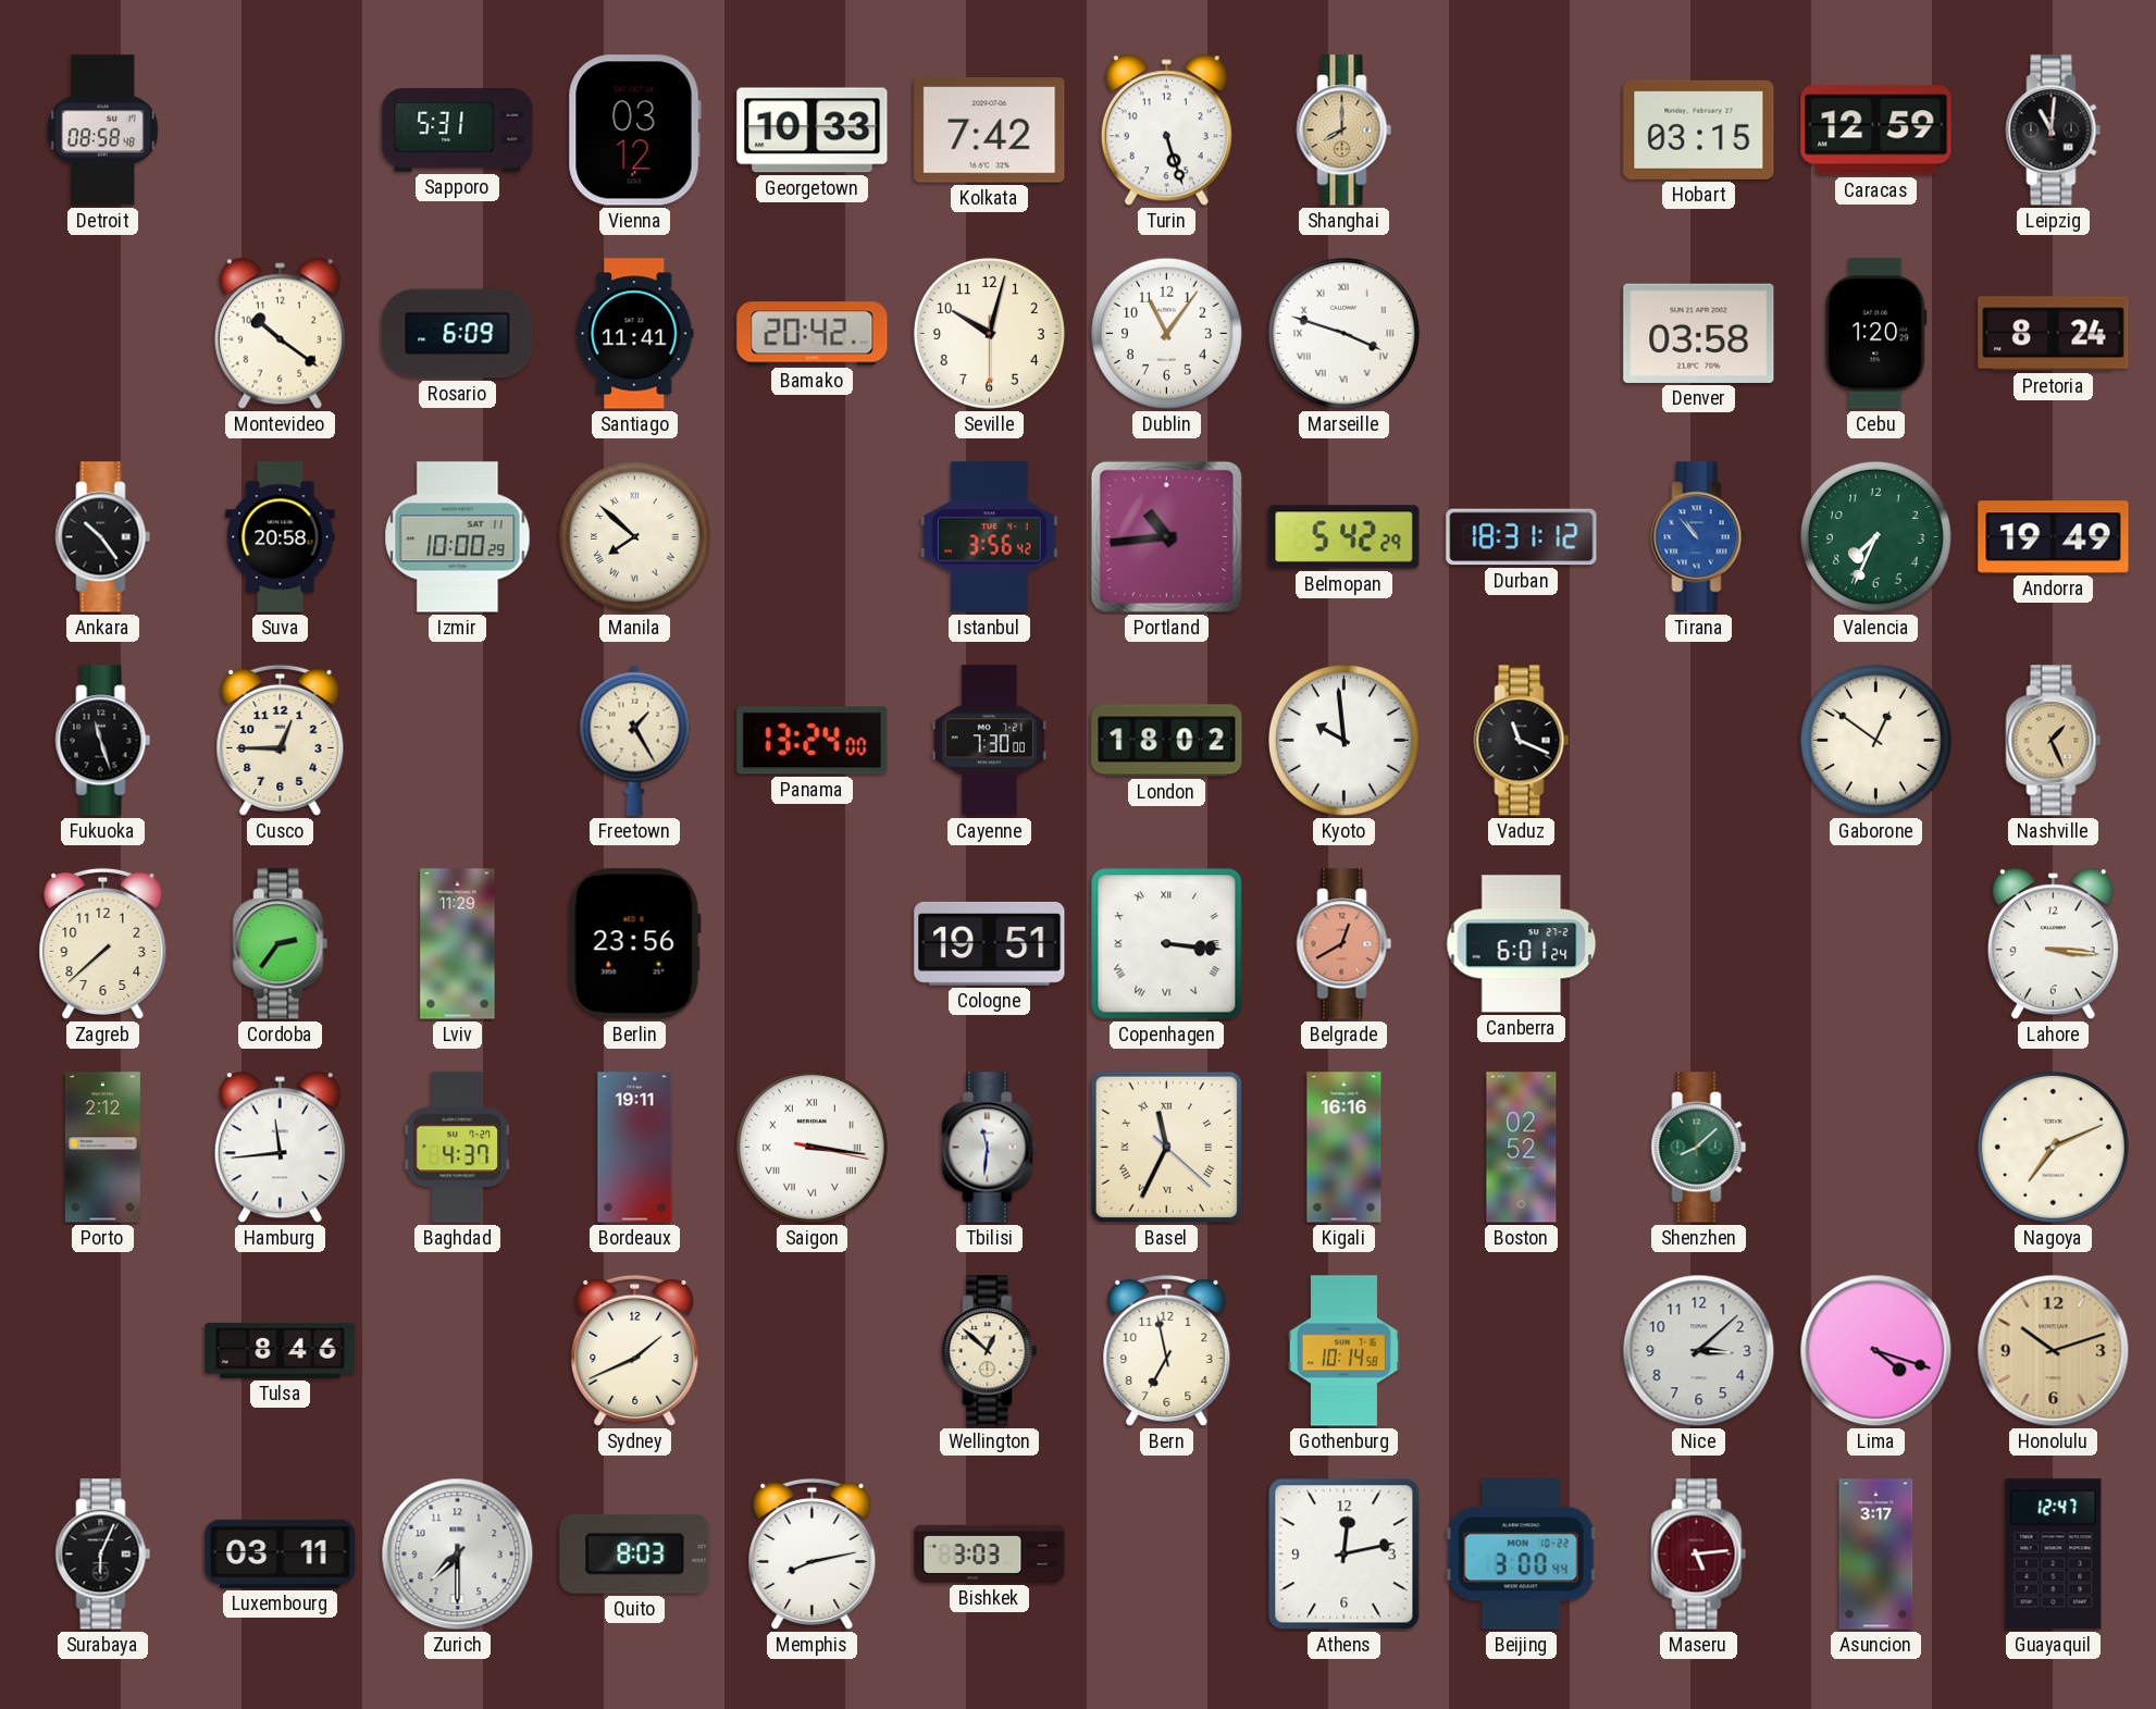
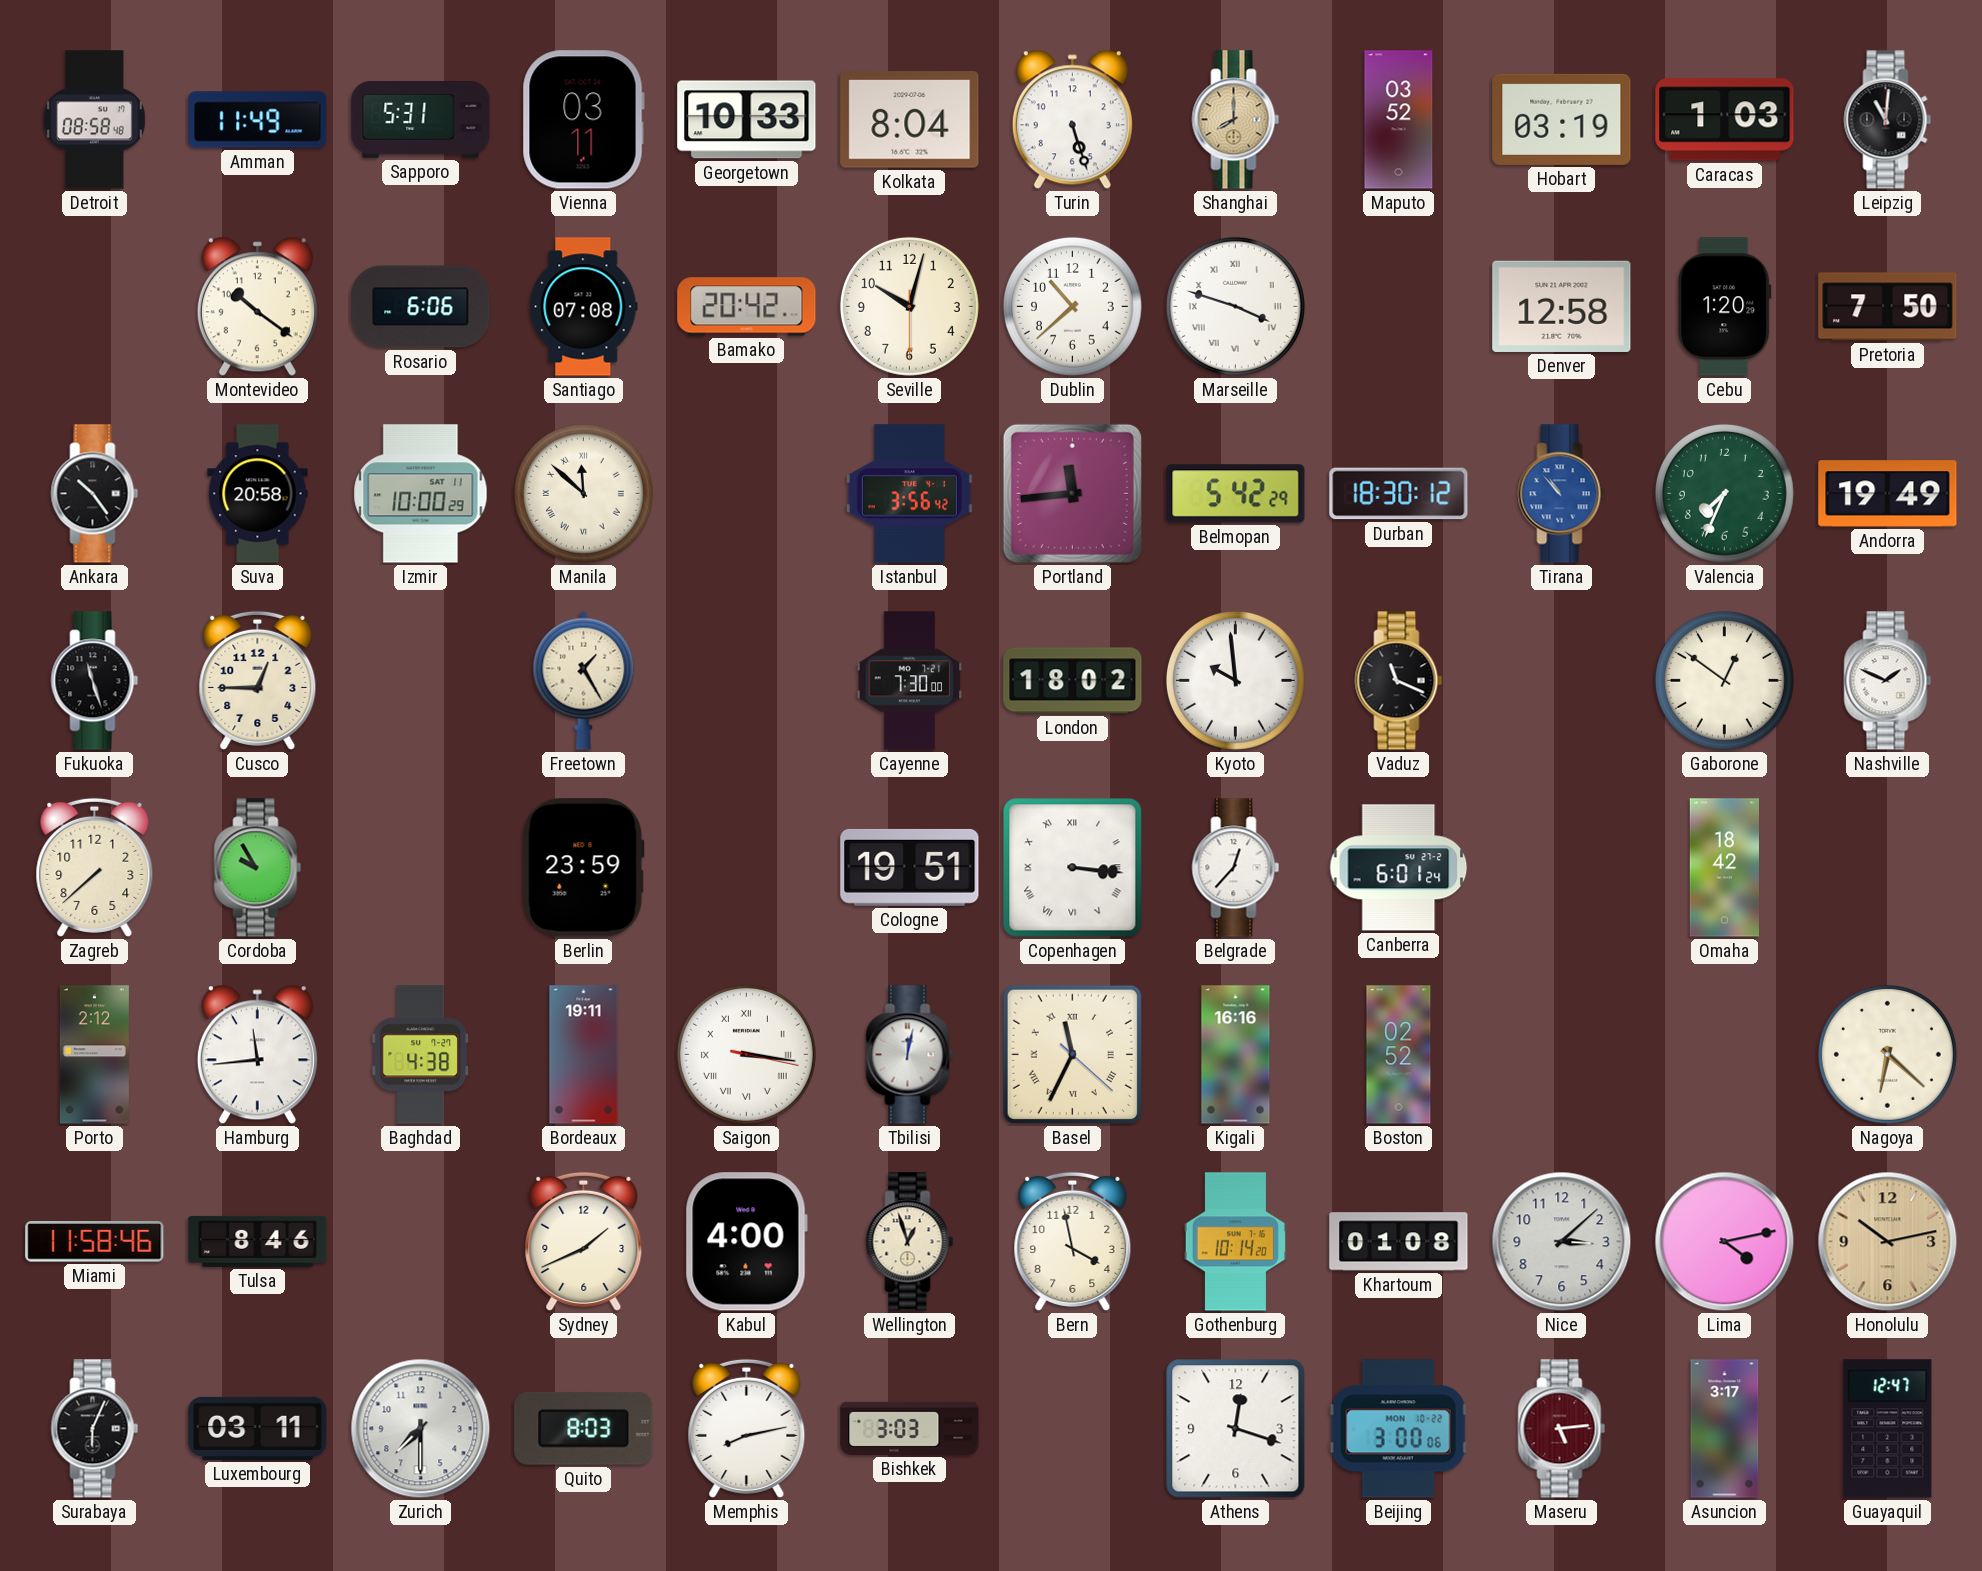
Amman: none -> 11:49 (258, 120)
Vienna: 03:12 -> 03:11 (583, 120)
Kolkata: 7:42 -> 8:04 (910, 120)
Maputo: none -> 03:52 (1399, 120)
Hobart: 03:15 -> 03:19 (1562, 119)
Caracas: 12:59 -> 1:03 (1725, 120)
Rosario: 6:09 -> 6:06 (421, 307)
Santiago: 11:41 -> 07:08 (584, 307)
Dublin: 11:06 -> 10:38 (1072, 306)
Denver: 03:58 -> 12:58 (1562, 306)
Pretoria: 8:24 -> 7:50 (1888, 307)
Manila: 7:52 -> 11:52 (583, 493)
Portland: 10:44 -> 11:44 (1072, 493)
Durban: 18:31 -> 18:30 (1399, 494)
Panama: 13:24 -> none (813, 741)
Nashville: 1:26 -> 1:49 (1888, 681)
Nashville dial: champagne -> white (1888, 681)
Cordoba: 2:36 -> 9:55 (258, 868)
Lviv: 11:29 -> none (458, 944)
Berlin: 23:56 -> 23:59 (583, 868)
Belgrade: 12:40 -> 12:37 (1236, 868)
Belgrade dial: salmon -> white (1236, 868)
Omaha: none -> 18:42 (1724, 868)
Lahore: 3:16 -> none (2053, 944)
Baghdad: 4:37 -> 4:38 (420, 1055)
Tbilisi: 11:31 -> 12:02 (910, 1055)
Shenzhen: 8:08 -> none (1699, 1148)
Nagoya: 7:11 -> 6:22 (1887, 1054)
Miami: none -> 11:58 (95, 1242)
Kabul: none -> 4:00 (746, 1242)
Wellington: 12:52 -> 12:57 (910, 1242)
Bern: 6:58 -> 3:58 (1073, 1241)
Gothenburg: 10:14:58 -> 10:14:20 (1235, 1242)
Khartoum: none -> 01:08 (1399, 1242)
Lima: 4:18 -> 4:13 (1725, 1242)
Honolulu: 10:12 -> 10:13 (1888, 1242)
Athens: 12:13 -> 12:18 (1236, 1429)
Beijing: 3:00:44 -> 3:00:06 (1398, 1429)
